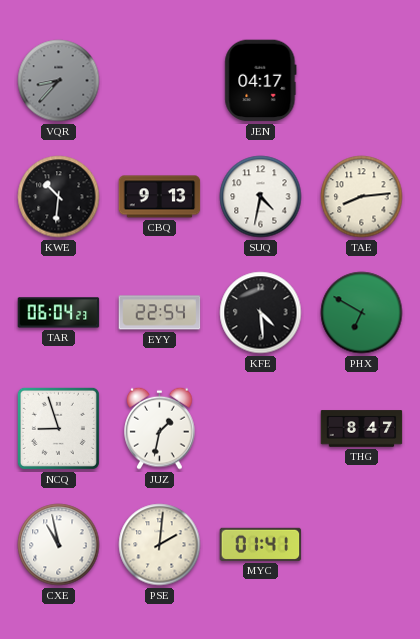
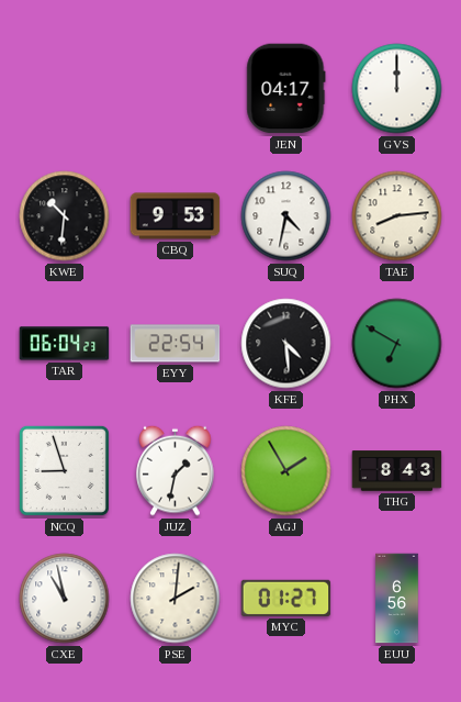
VQR: 8:37 -> none (59, 81)
GVS: none -> 12:00 (397, 89)
CBQ: 9:13 -> 9:53 (176, 216)
AGJ: none -> 1:55 (286, 471)
THG: 8:47 -> 8:43 (397, 471)
MYC: 01:41 -> 01:27 (286, 598)
EUU: none -> 6:56 (397, 599)
